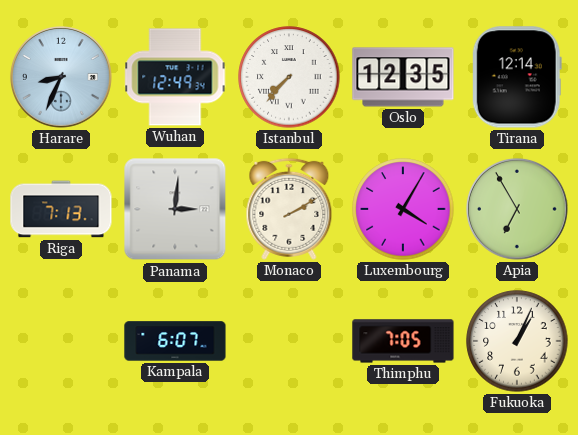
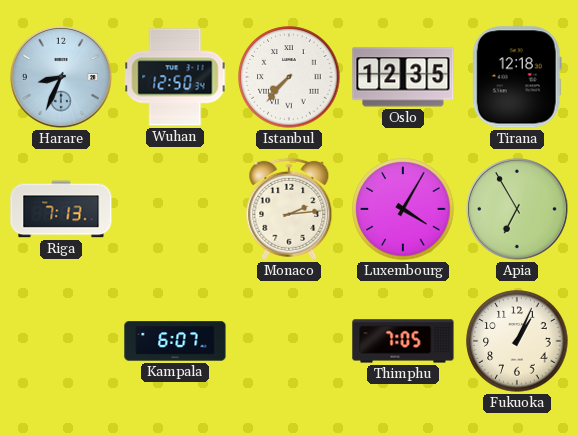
Wuhan: 12:49 -> 12:50 (175, 77)
Tirana: 12:14 -> 12:18 (517, 77)
Panama: 3:01 -> none (175, 209)
Monaco: 2:10 -> 2:14 (289, 209)
